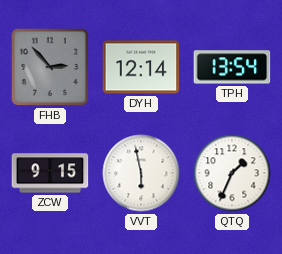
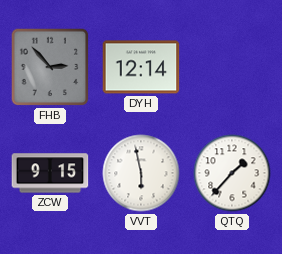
TPH: 13:54 -> none (232, 67)
QTQ: 1:34 -> 1:37 (232, 173)
